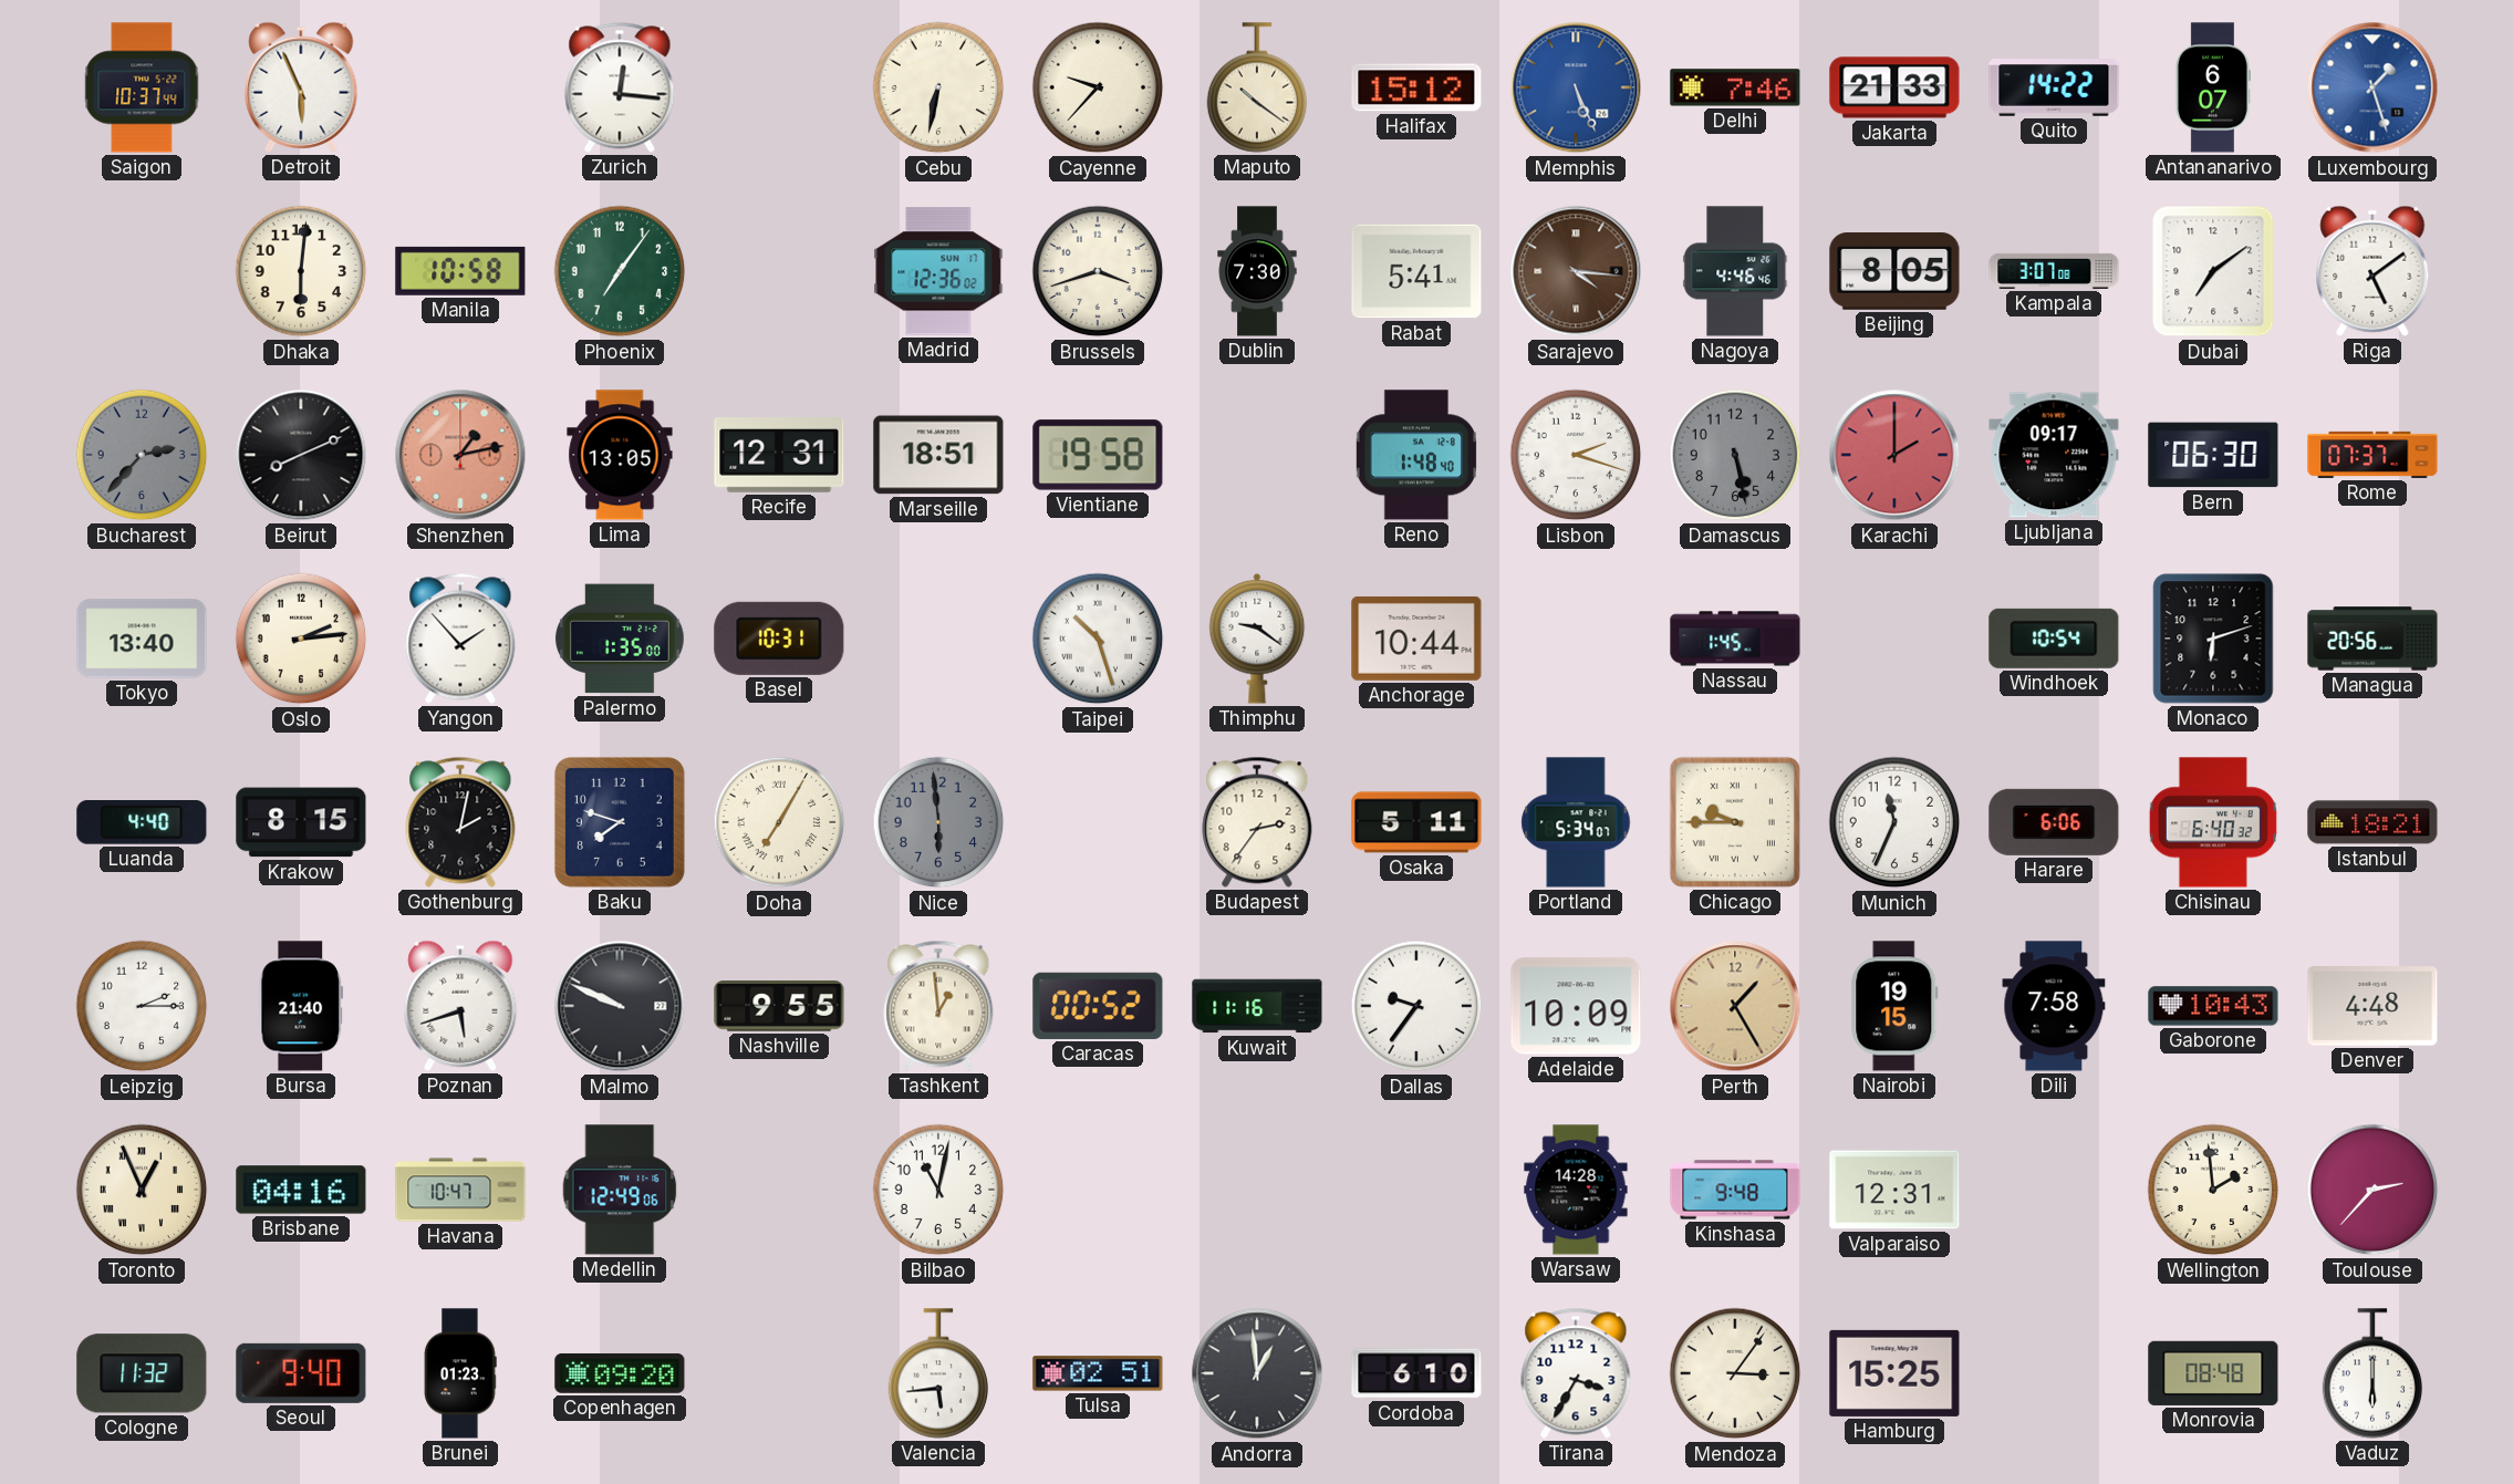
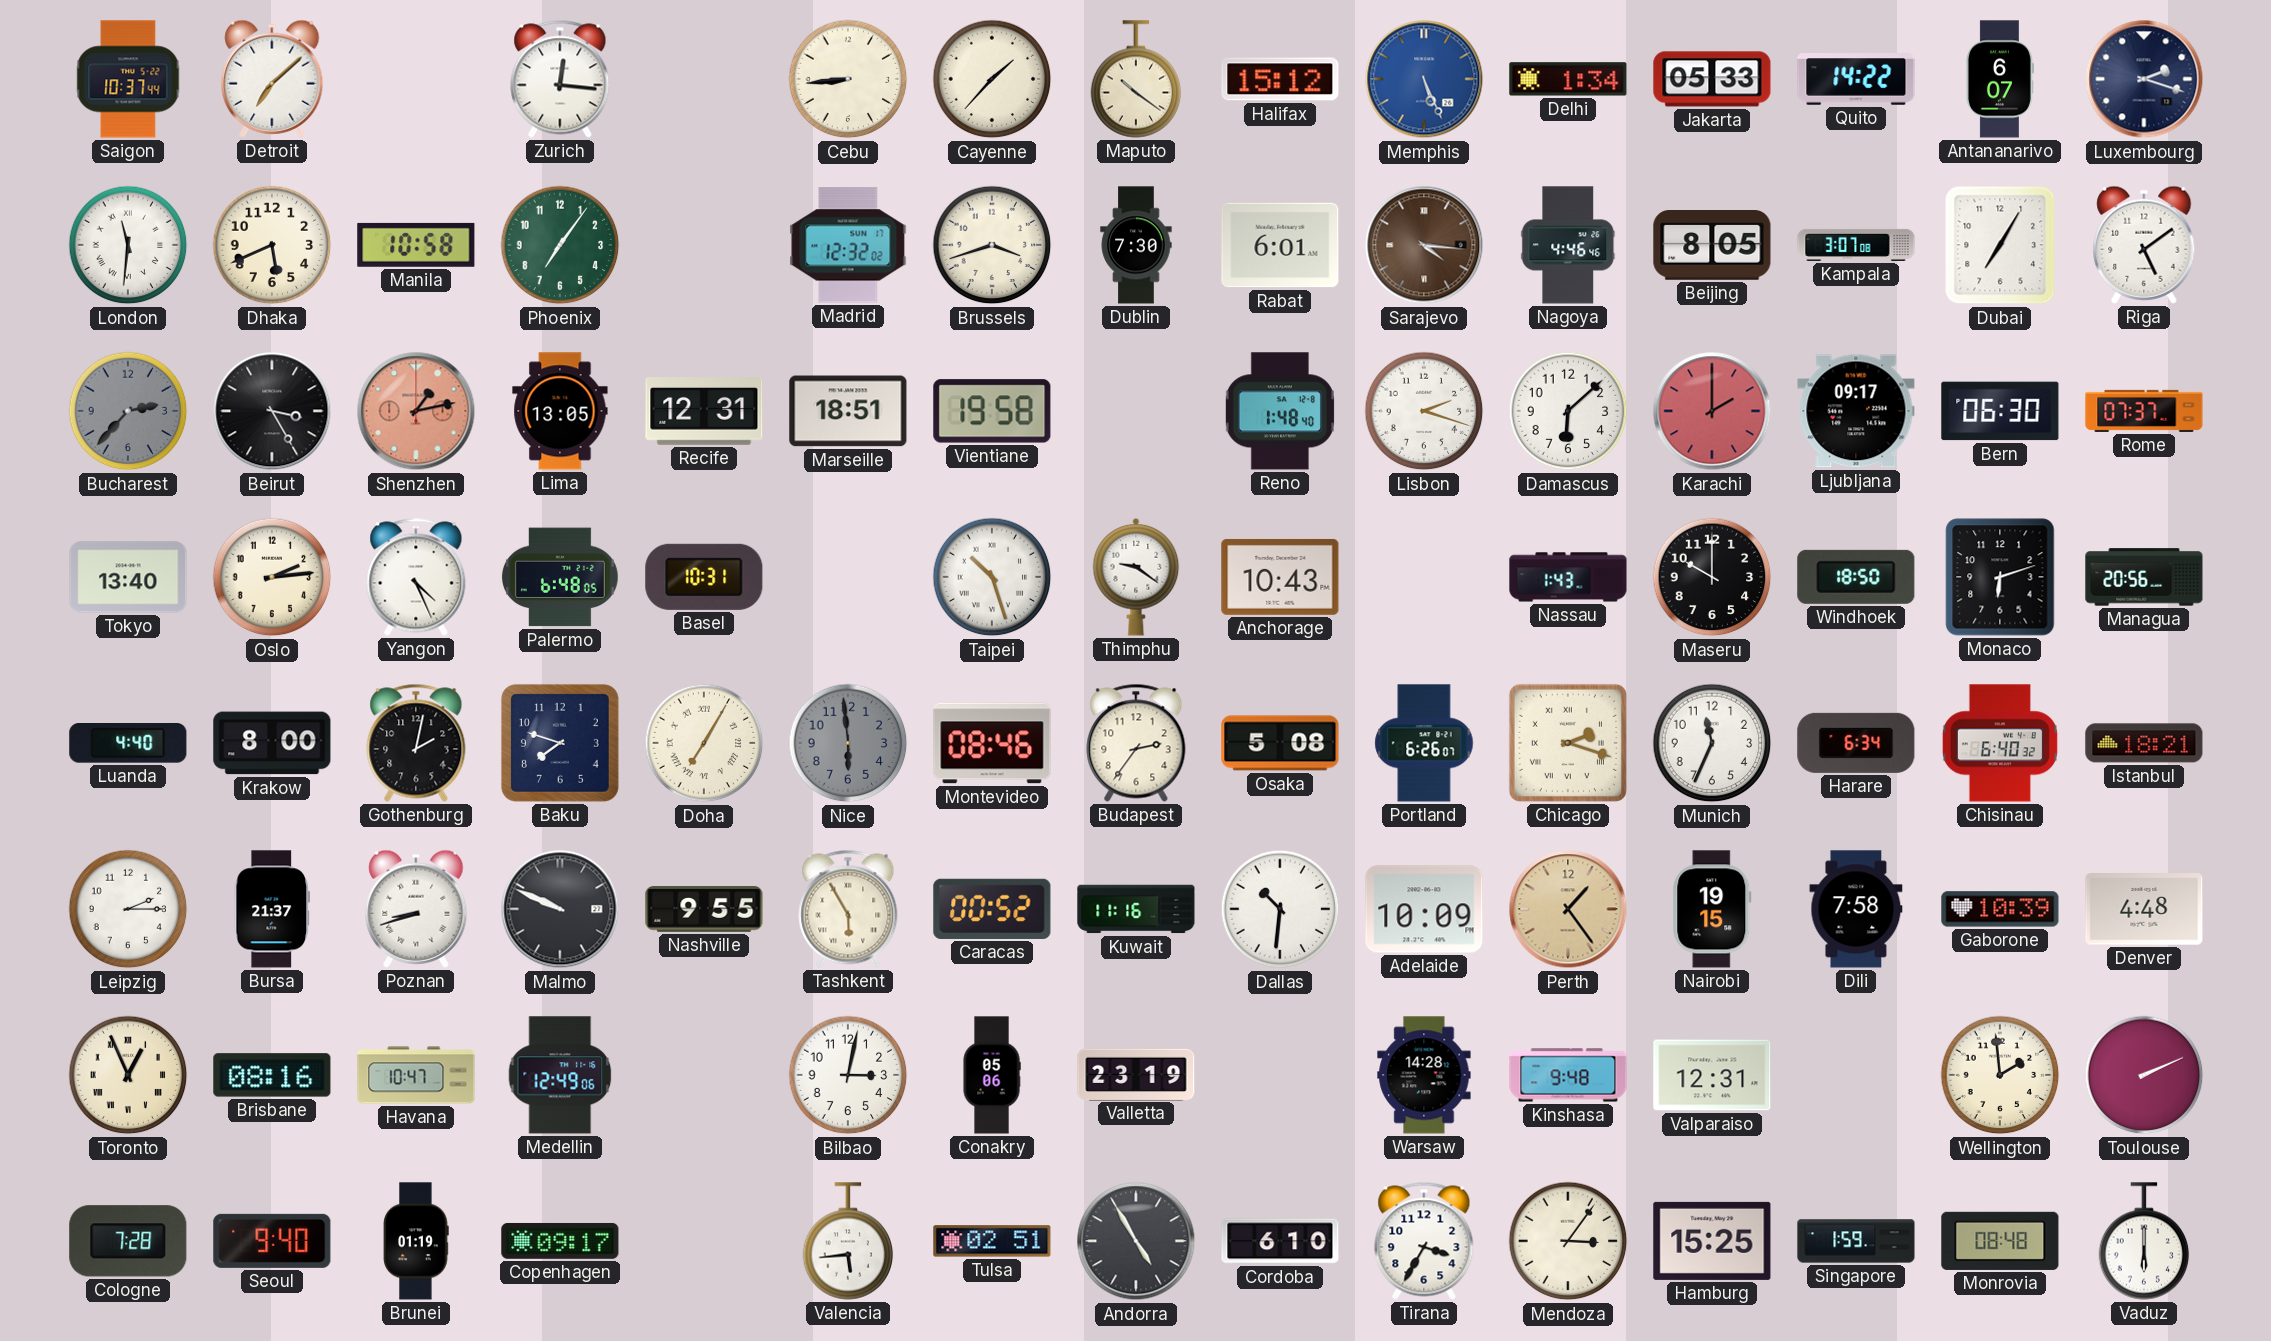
Detroit: 5:56 -> 7:08 (272, 79)
Cebu: 6:32 -> 8:44 (848, 79)
Cayenne: 9:37 -> 1:37 (992, 79)
Delhi: 7:46 -> 1:34 (1568, 79)
Jakarta: 21:33 -> 05:33 (1712, 79)
Luxembourg: 1:27 -> 2:18 (2144, 79)
Luxembourg dial: blue -> navy (2144, 79)
London: none -> 11:31 (128, 245)
Dhaka: 6:01 -> 5:41 (272, 245)
Madrid: 12:36 -> 12:32 (848, 245)
Rabat: 5:41 -> 6:01 (1280, 245)
Dubai: 7:09 -> 7:05 (2000, 245)
Beirut: 8:11 -> 3:25 (272, 411)
Damascus: 5:28 -> 6:08 (1568, 411)
Damascus dial: grey -> white (1568, 411)
Yangon: 1:53 -> 4:26 (416, 577)
Palermo: 1:35 -> 6:48 (560, 577)
Anchorage: 10:44 -> 10:43 (1280, 577)
Nassau: 1:45 -> 1:43 (1568, 577)
Maseru: none -> 10:00 (1712, 577)
Windhoek: 10:54 -> 18:50 (1856, 577)
Krakow: 8:15 -> 8:00 (272, 743)
Montevideo: none -> 08:46 (992, 743)
Osaka: 5:11 -> 5:08 (1280, 743)
Portland: 5:34 -> 6:26 (1424, 743)
Chicago: 9:45 -> 2:18 (1568, 743)
Harare: 6:06 -> 6:34 (1856, 743)
Bursa: 21:40 -> 21:37 (271, 909)
Poznan: 5:42 -> 8:42 (416, 909)
Tashkent: 12:59 -> 5:55 (848, 909)
Dallas: 9:36 -> 10:31 (1280, 909)
Perth: 1:25 -> 1:24 (1568, 909)
Gaborone: 10:43 -> 10:39 (2000, 909)
Brisbane: 04:16 -> 08:16 (272, 1075)
Bilbao: 11:02 -> 3:02 (848, 1075)
Conakry: none -> 05:06 (992, 1075)
Valletta: none -> 23:19 (1136, 1074)
Toulouse: 2:37 -> 2:11 (2144, 1075)
Cologne: 11:32 -> 7:28 (128, 1241)
Brunei: 01:23 -> 01:19 (416, 1241)
Copenhagen: 09:20 -> 09:17 (560, 1241)
Andorra: 12:59 -> 4:55 (1136, 1241)
Singapore: none -> 1:59 (1856, 1241)
